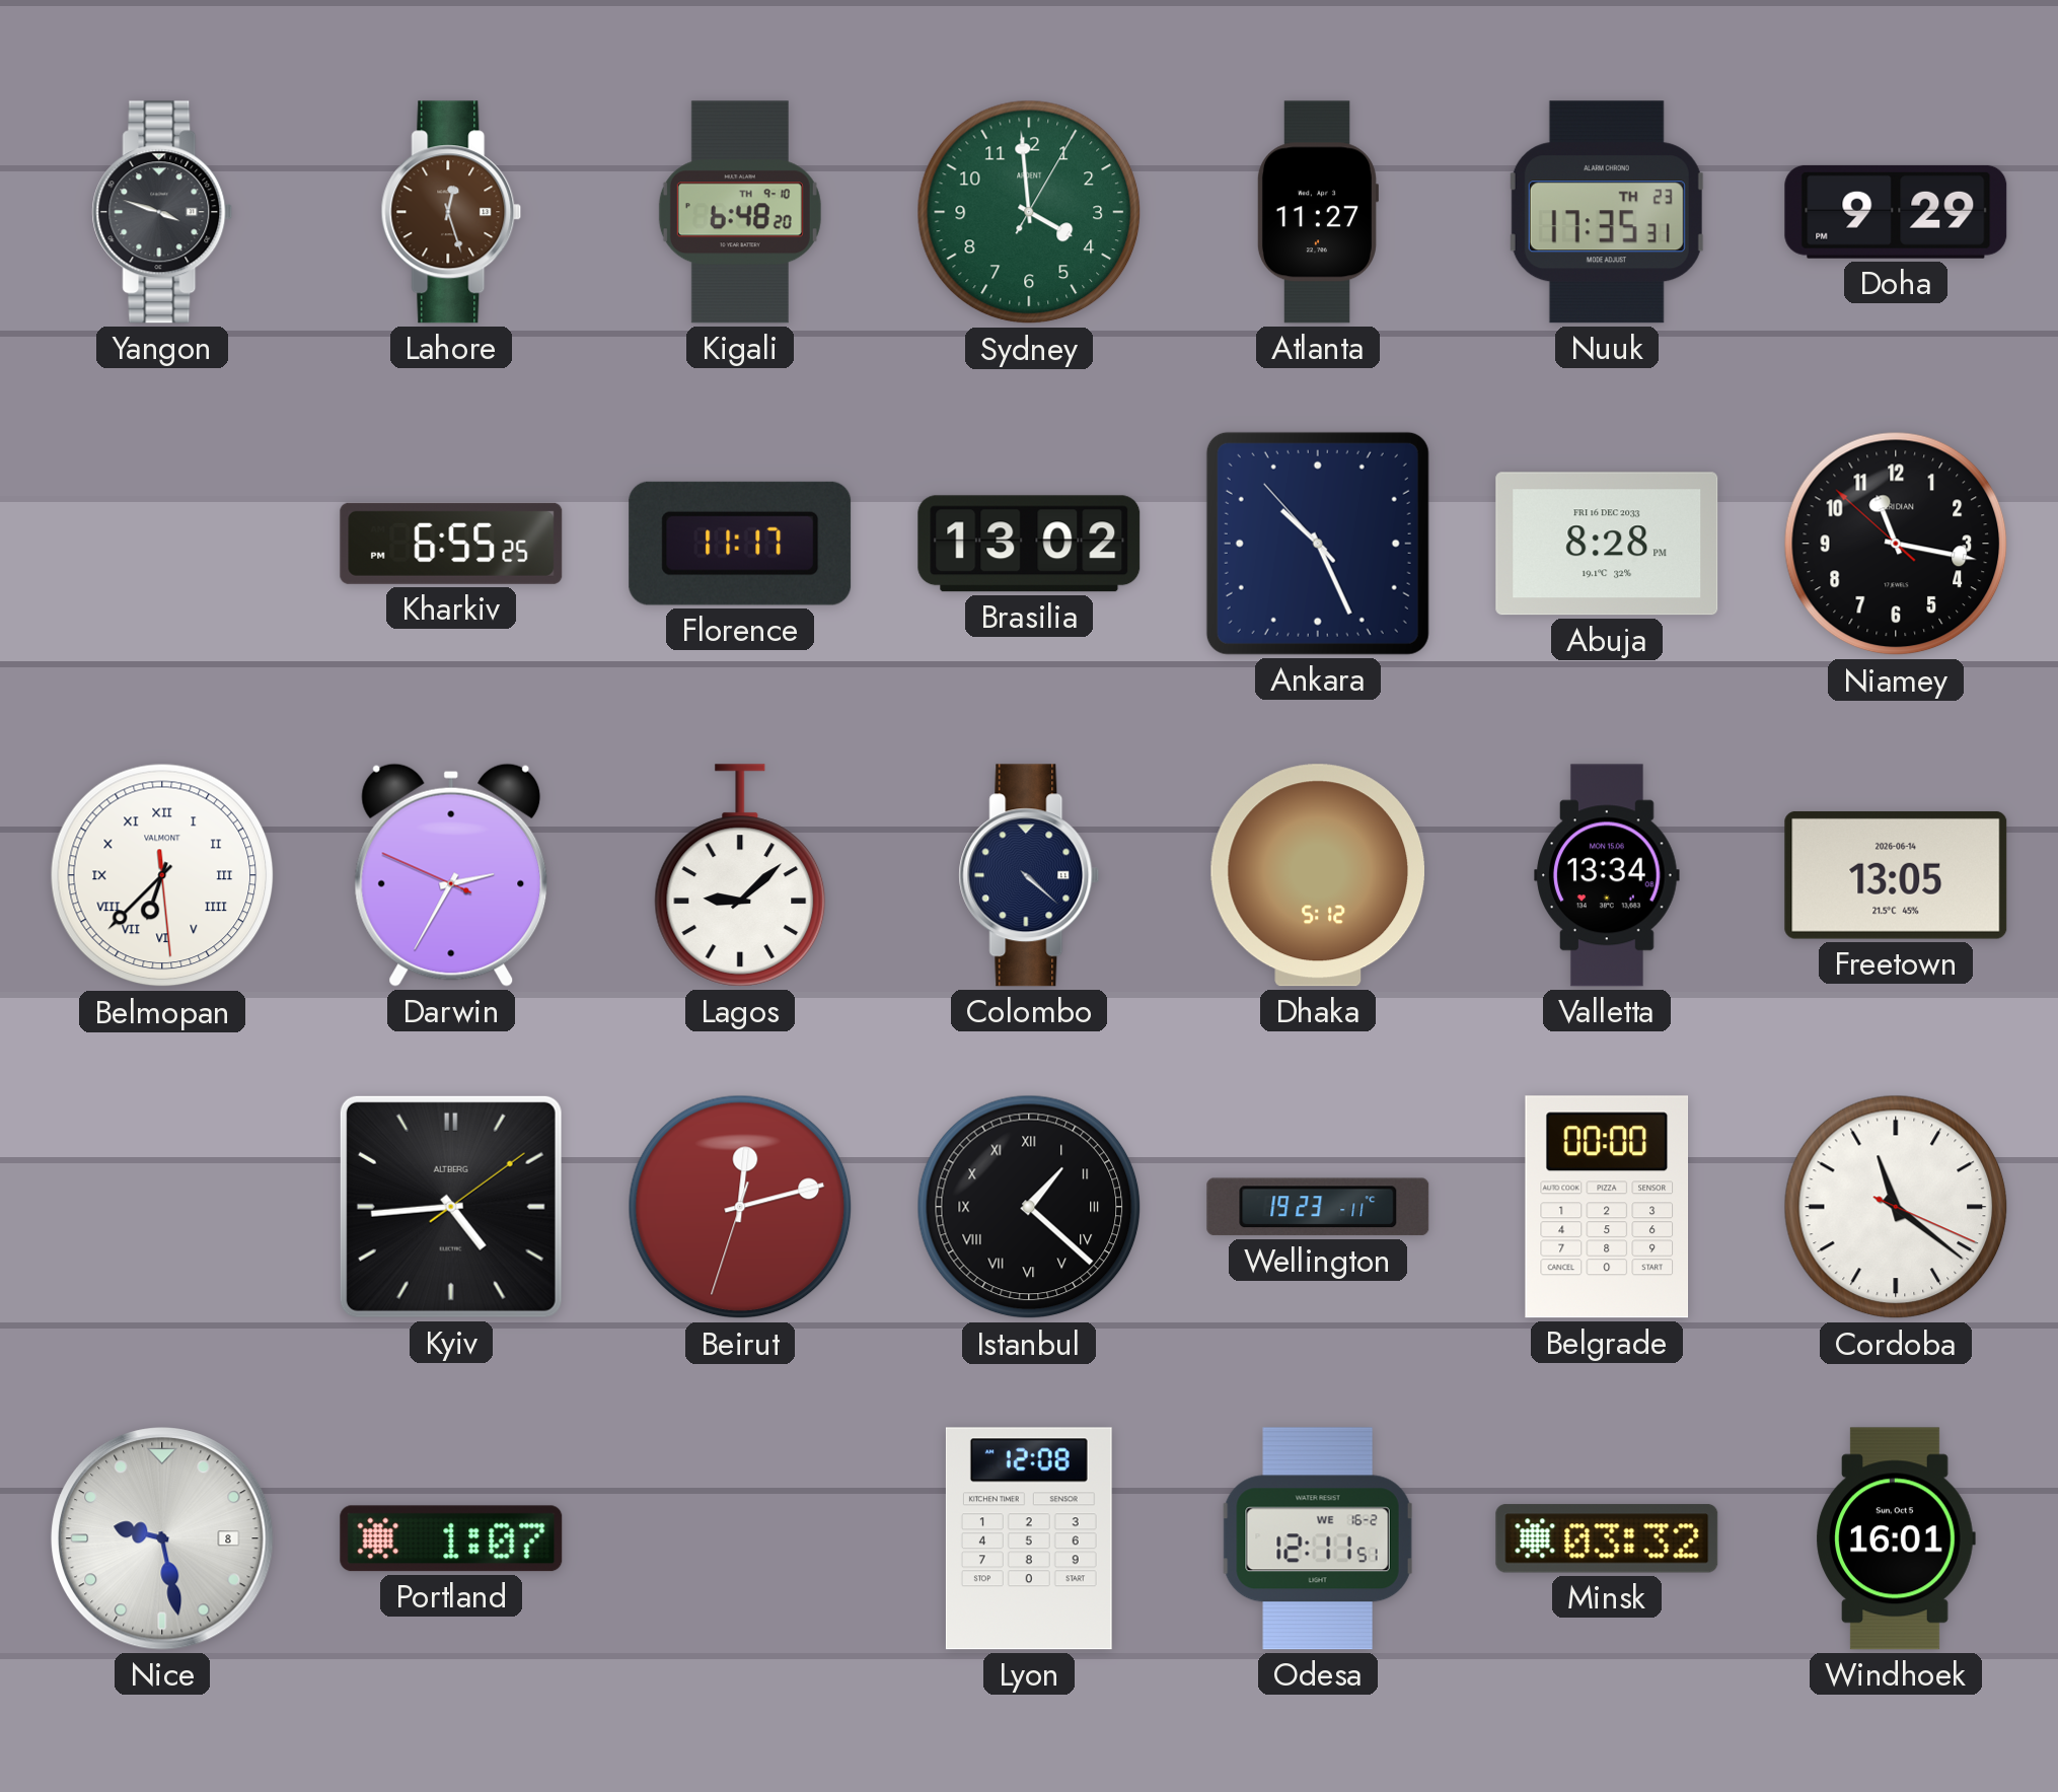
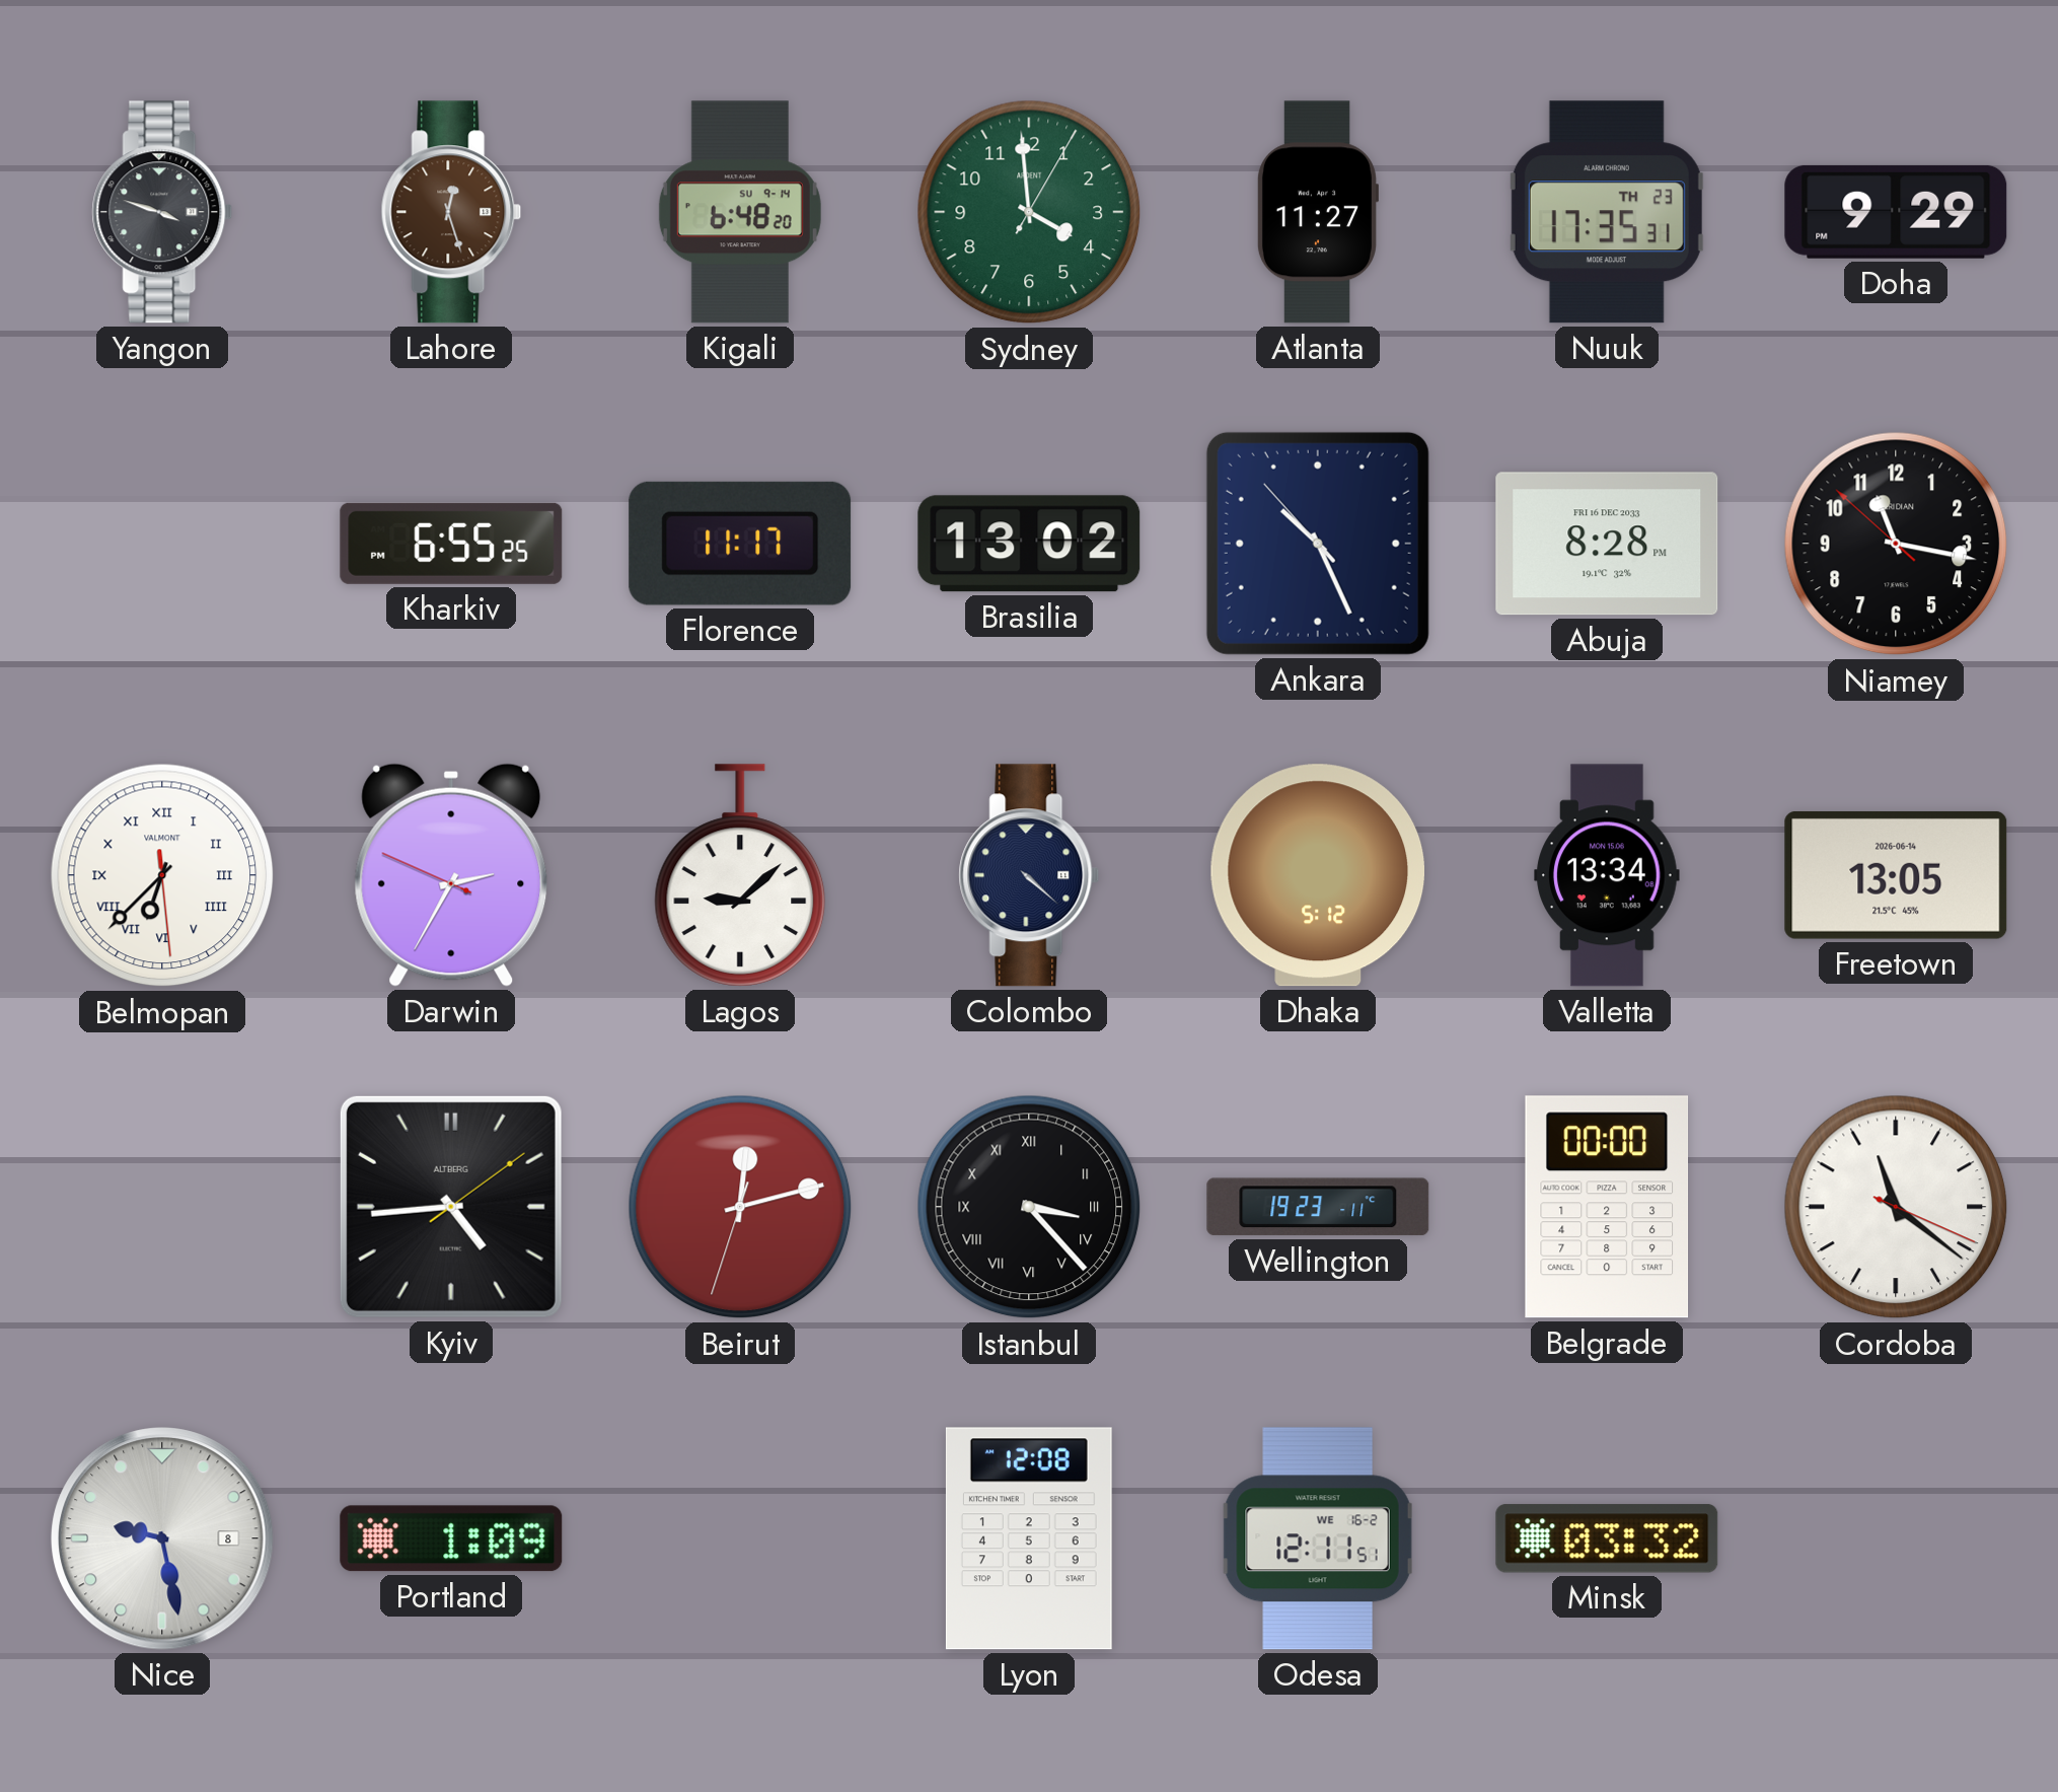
Kigali date: TH 9-10 -> SU 9-14 (740, 212)
Istanbul: 1:22 -> 3:23 (1029, 1207)
Portland: 1:07 -> 1:09 (451, 1538)
Windhoek: 16:01 -> none (1896, 1538)
